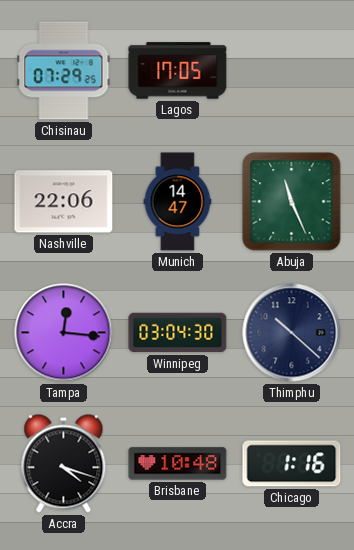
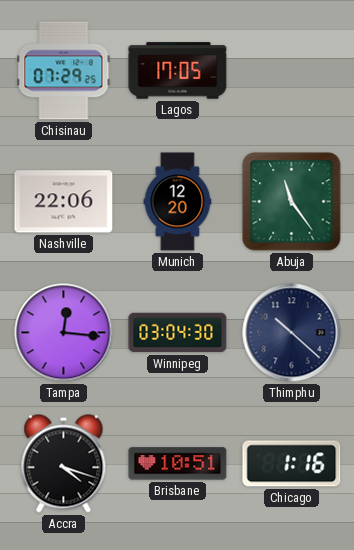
Munich: 14:47 -> 12:20 (178, 202)
Abuja: 11:26 -> 11:24 (292, 202)
Brisbane: 10:48 -> 10:51 (178, 464)
